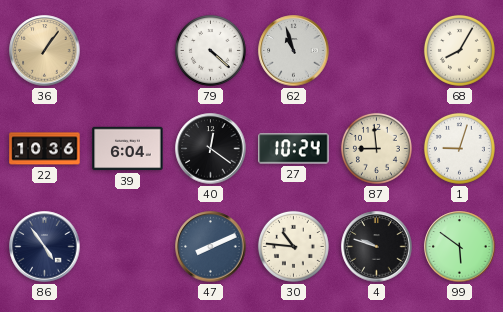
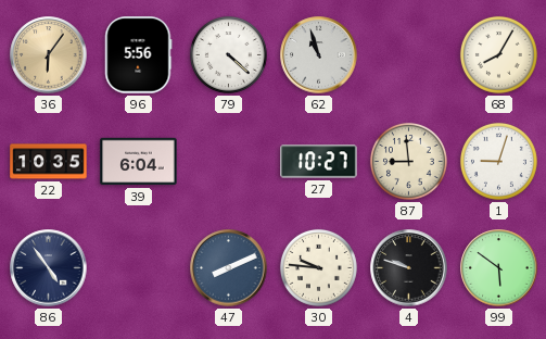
36: 1:06 -> 6:06 (49, 55)
96: none -> 5:56 (139, 55)
22: 10:36 -> 10:35 (49, 162)
40: 12:21 -> none (211, 149)
27: 10:24 -> 10:27 (319, 162)
30: 10:46 -> 9:46 (318, 267)
